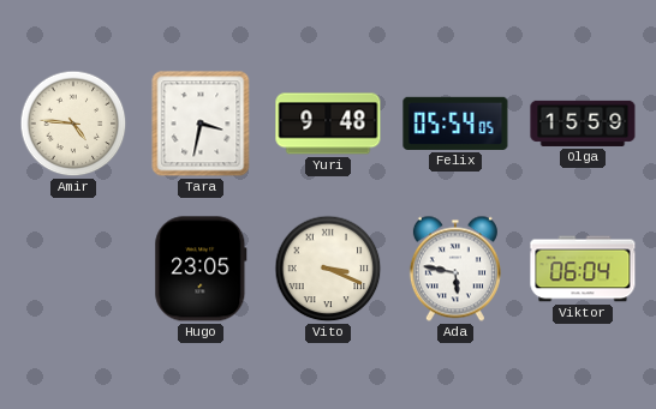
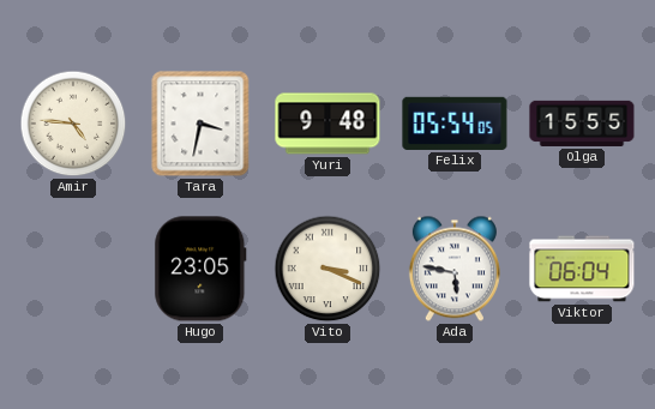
Olga: 15:59 -> 15:55 (582, 124)
